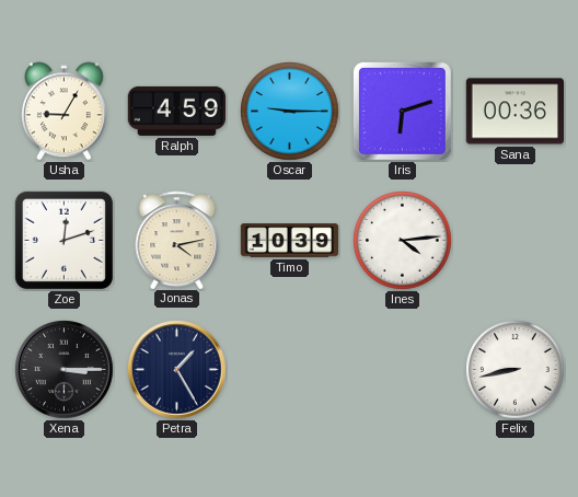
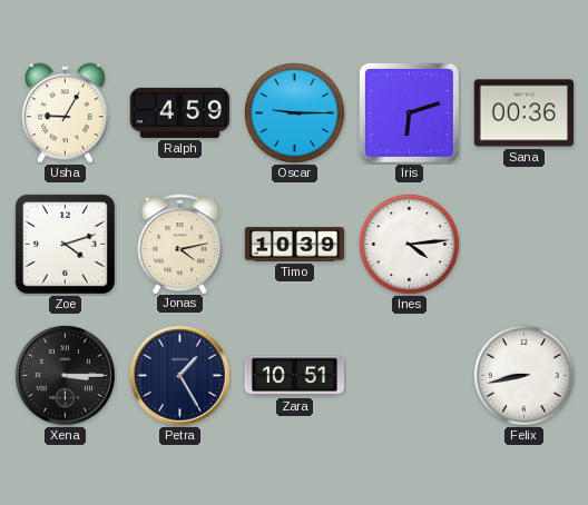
Zoe: 12:12 -> 4:12 (65, 244)
Zara: none -> 10:51 (294, 376)
